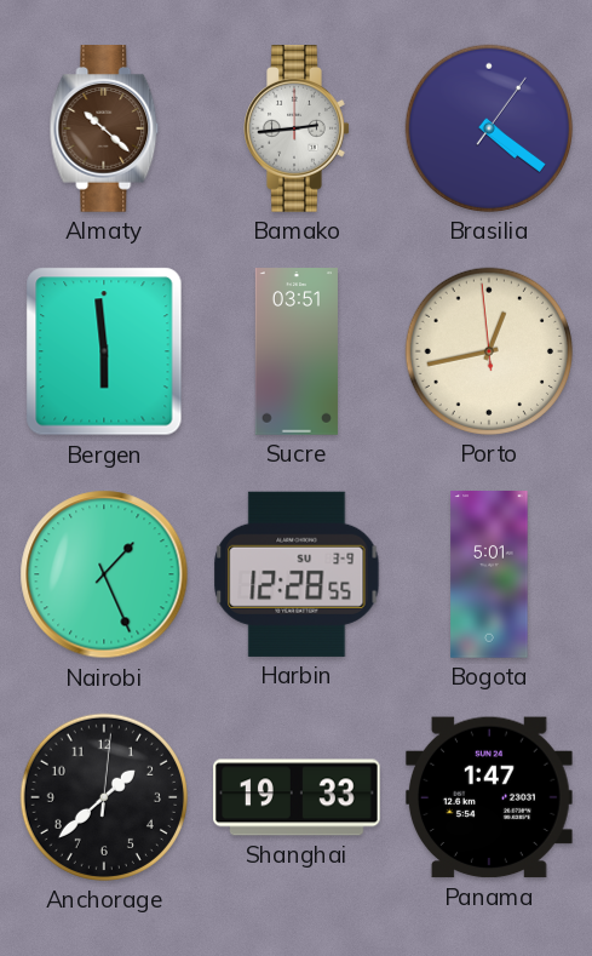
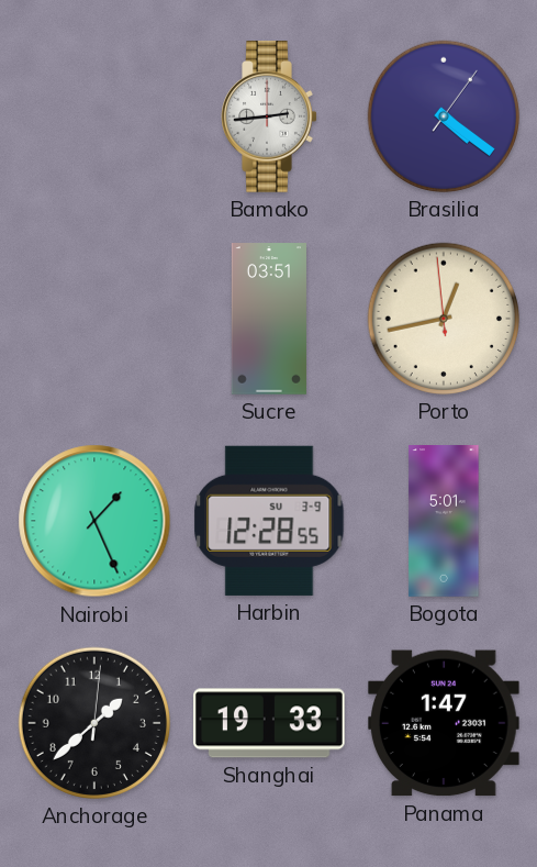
Almaty: 10:22 -> none (104, 128)
Bergen: 5:59 -> none (104, 351)
